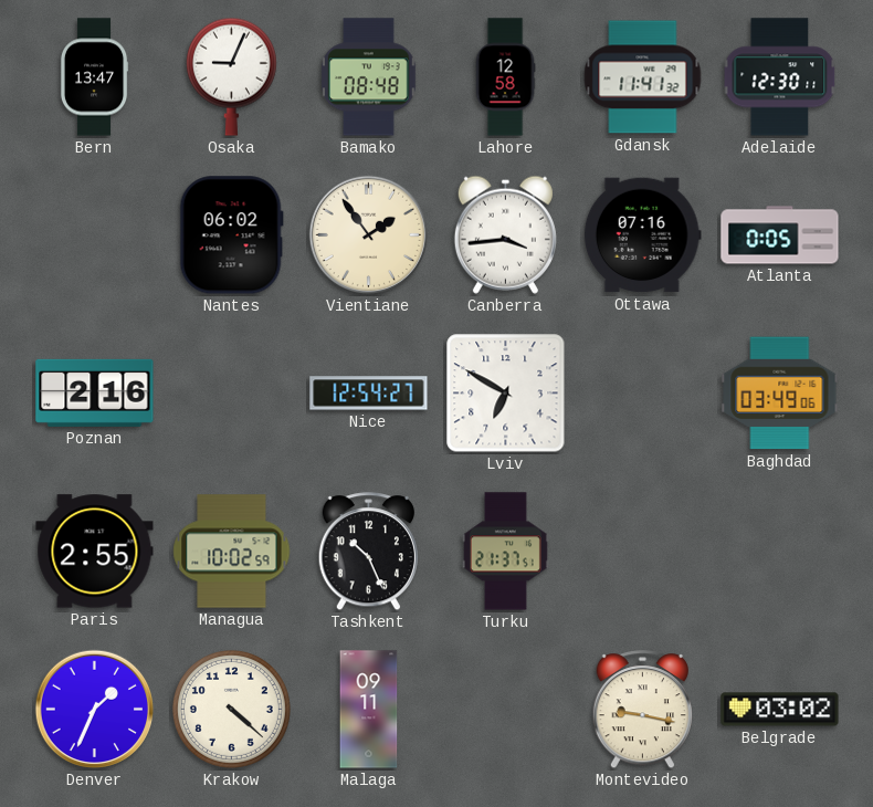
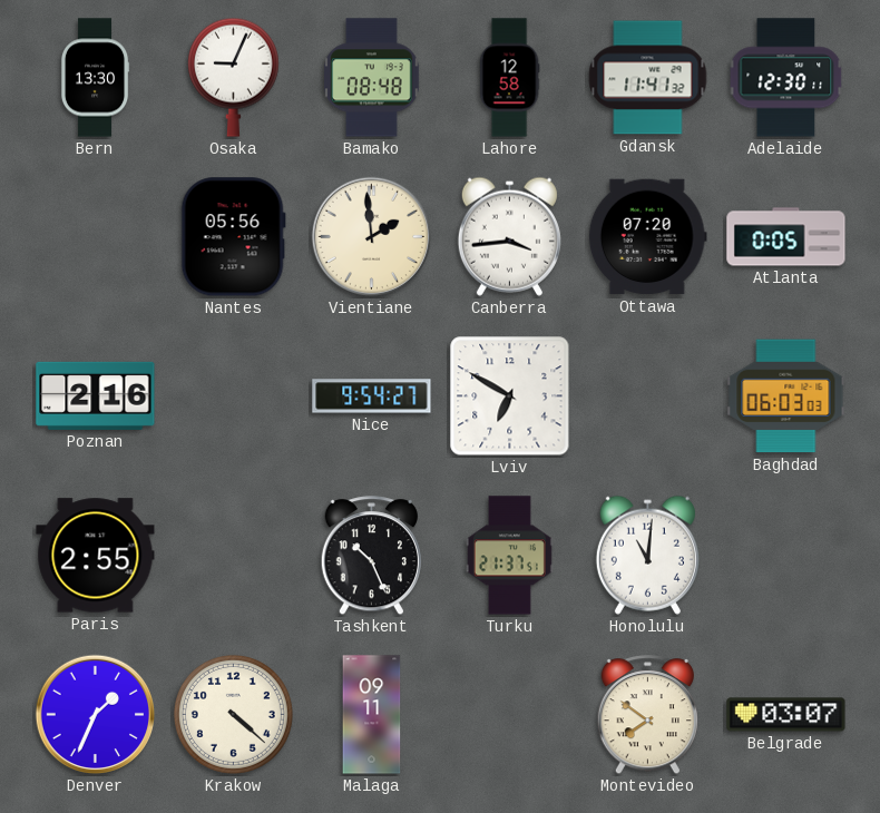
Bern: 13:47 -> 13:30 (95, 78)
Nantes: 06:02 -> 05:56 (233, 237)
Vientiane: 1:54 -> 1:59 (372, 237)
Ottawa: 07:16 -> 07:20 (647, 237)
Nice: 12:54 -> 9:54 (372, 396)
Baghdad: 03:49 -> 06:03 (786, 396)
Managua: 10:02 -> none (232, 552)
Honolulu: none -> 11:01 (647, 555)
Montevideo: 9:17 -> 7:51 (647, 715)
Belgrade: 03:02 -> 03:07 (786, 715)
